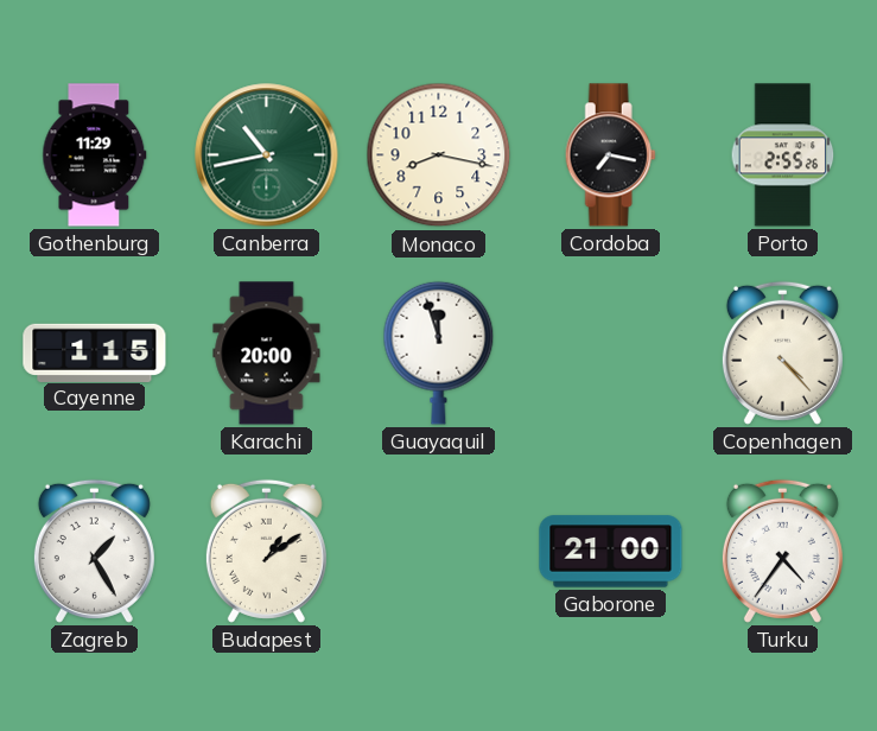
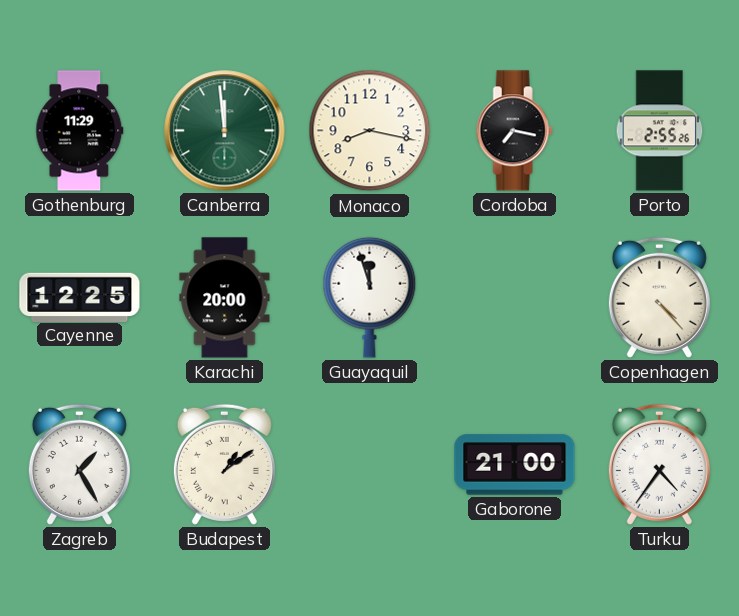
Canberra: 10:43 -> 11:59 (225, 131)
Cayenne: 1:15 -> 12:25 (80, 297)
